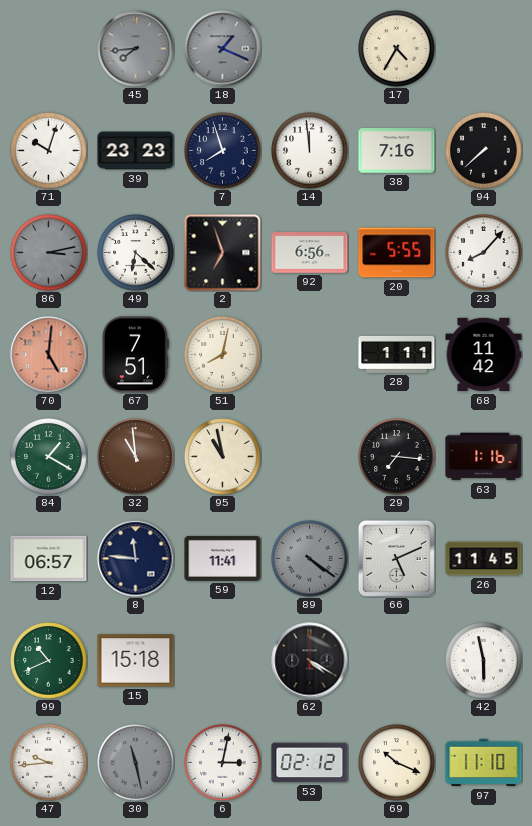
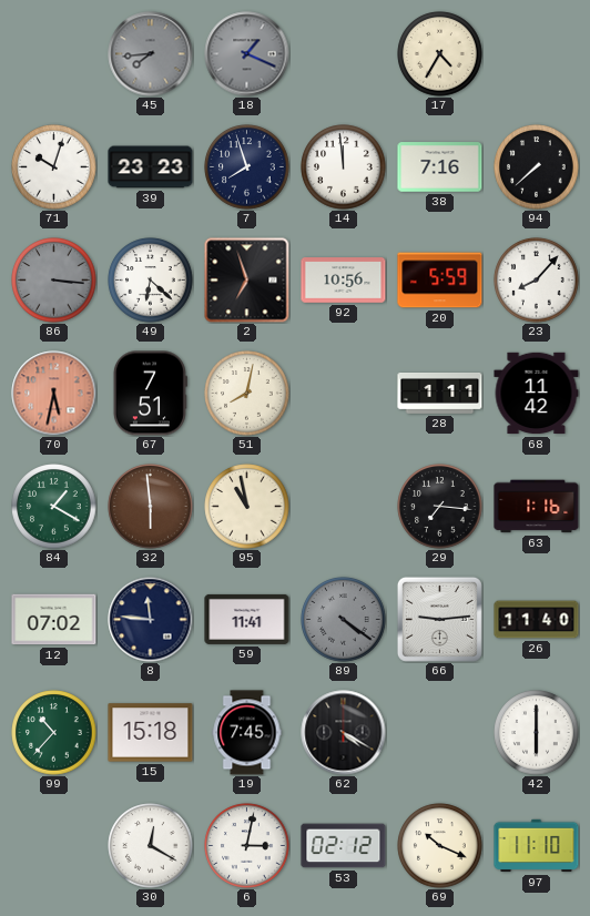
86: 3:13 -> 3:16 (54, 281)
92: 6:56 -> 10:56 (344, 281)
20: 5:55 -> 5:59 (440, 281)
70: 5:01 -> 5:32 (54, 394)
32: 10:59 -> 5:59 (151, 507)
12: 06:57 -> 07:02 (54, 620)
66: 5:11 -> 9:14 (439, 619)
26: 11:45 -> 11:40 (537, 620)
99: 10:41 -> 10:37 (54, 733)
19: none -> 7:45 (247, 733)
42: 5:58 -> 6:00 (537, 733)
47: 9:44 -> none (49, 763)
30: 11:28 -> 12:20 (151, 846)
30 dial: grey -> white (151, 846)
